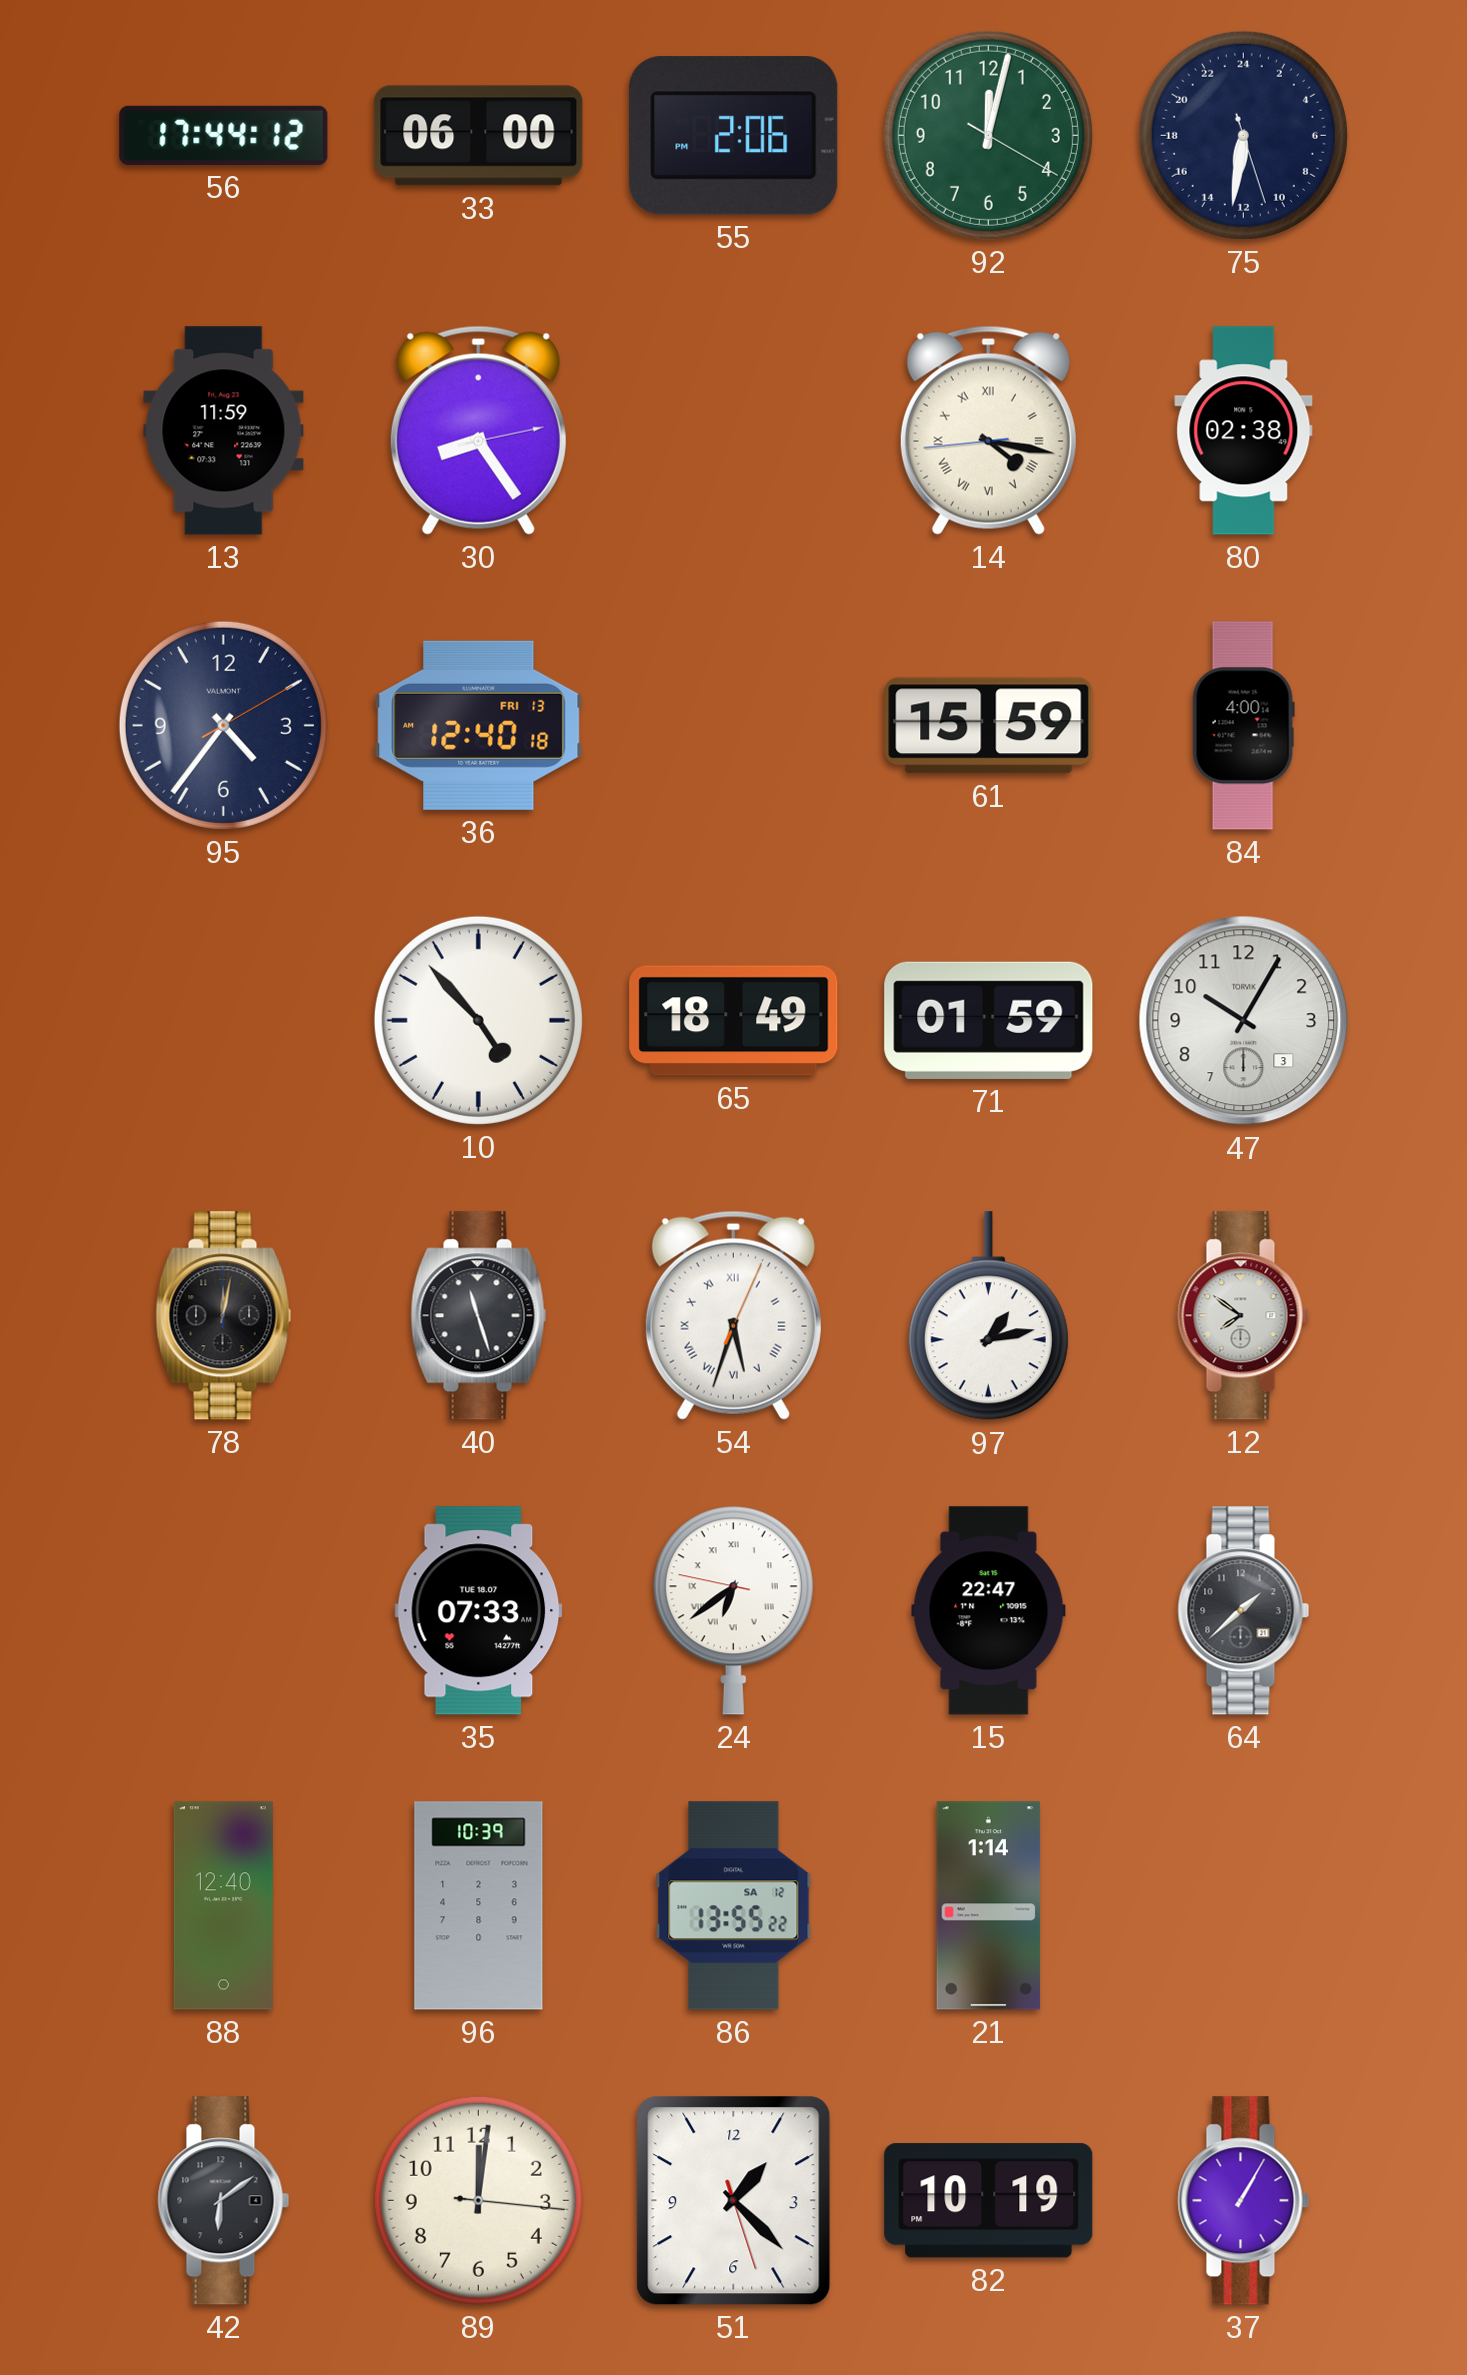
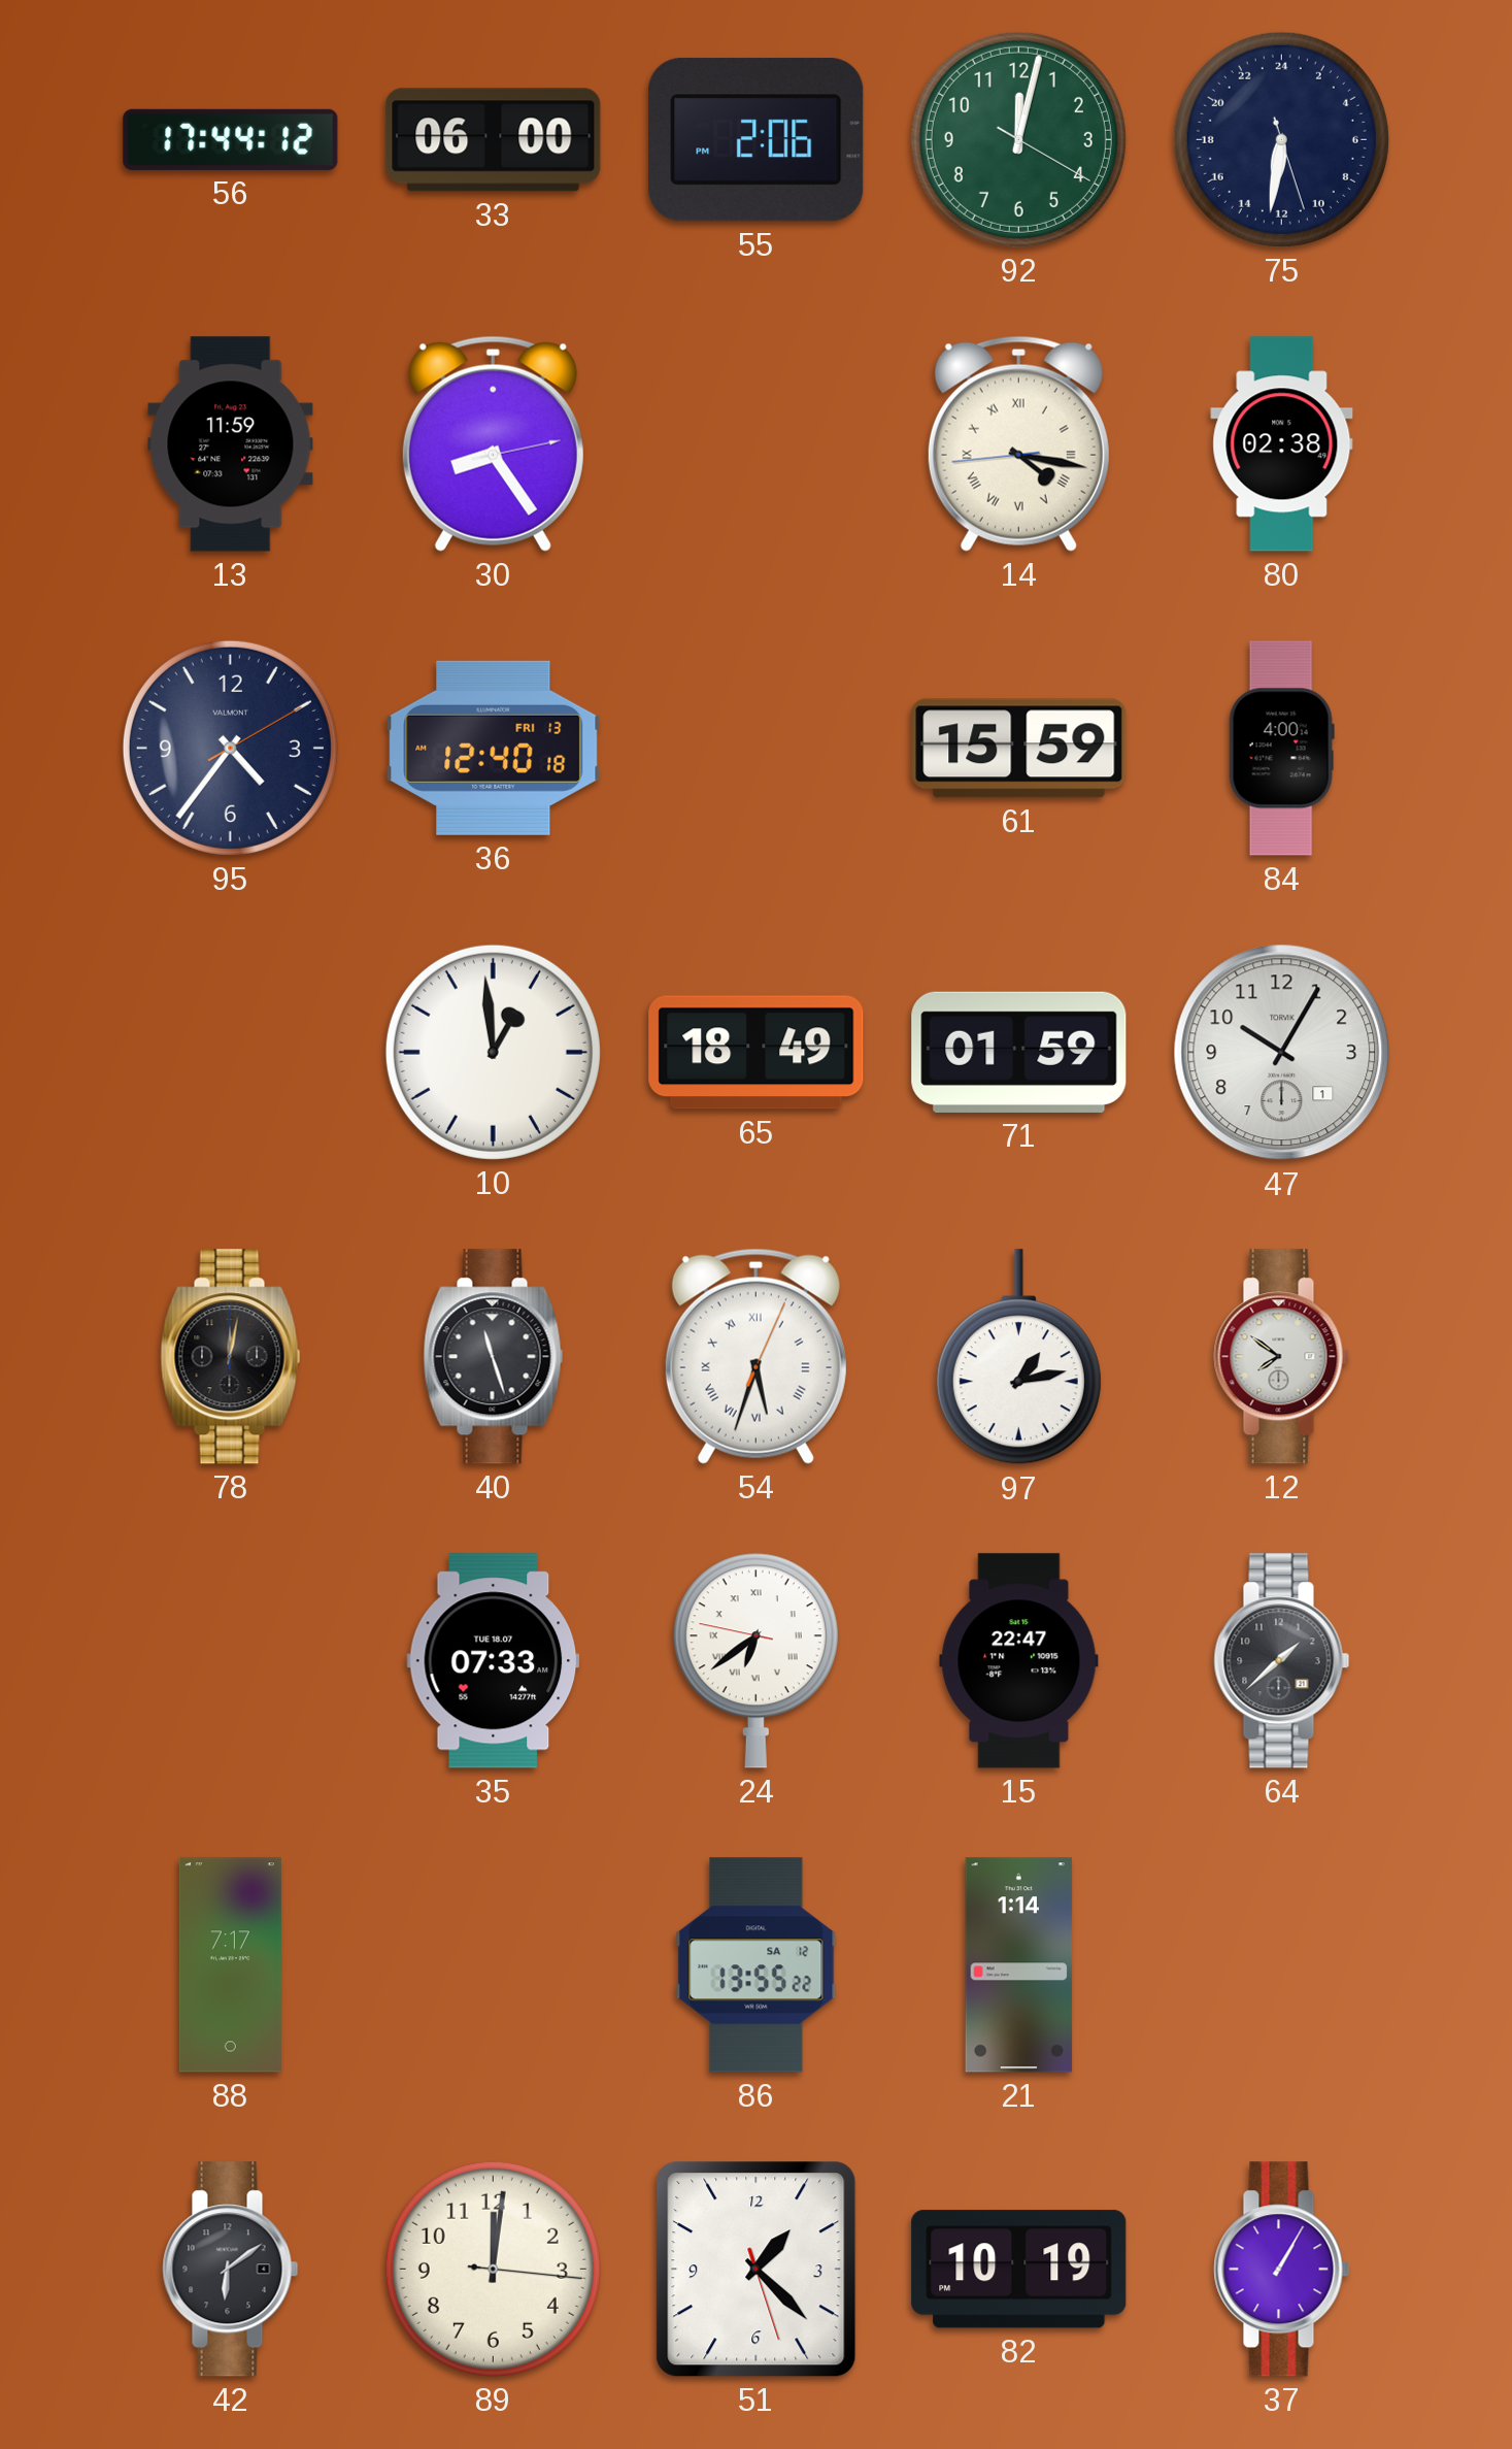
10: 4:53 -> 12:59 (493, 1052)
47 date: 3 -> 1 (1282, 1053)
88: 12:40 -> 7:17 (230, 1965)
96: 10:39 -> none (479, 1906)
